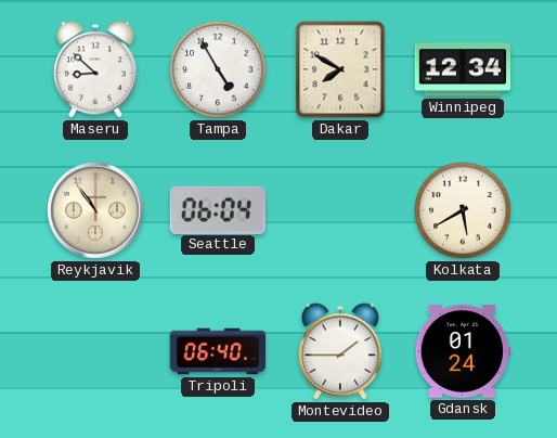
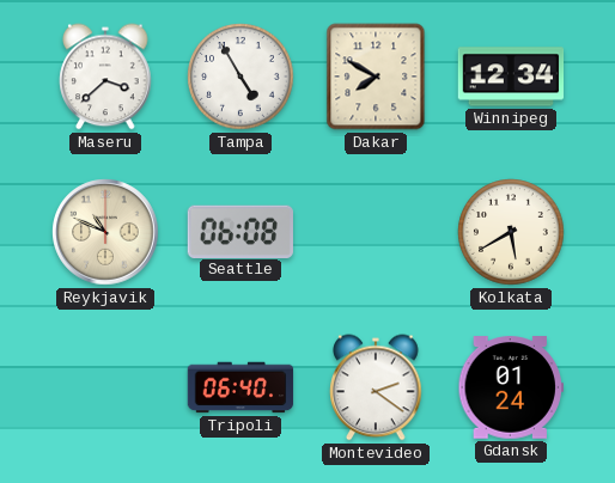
Maseru: 8:52 -> 3:38 (105, 77)
Reykjavik: 10:54 -> 10:49 (105, 232)
Seattle: 06:04 -> 06:08 (239, 231)
Montevideo: 1:45 -> 2:21 (376, 387)
